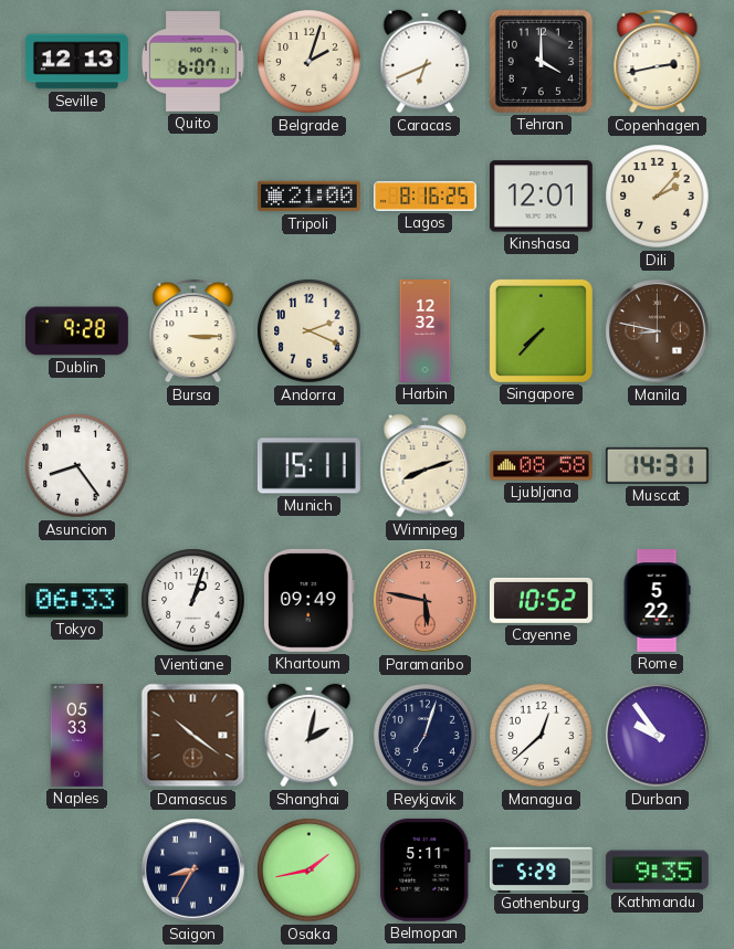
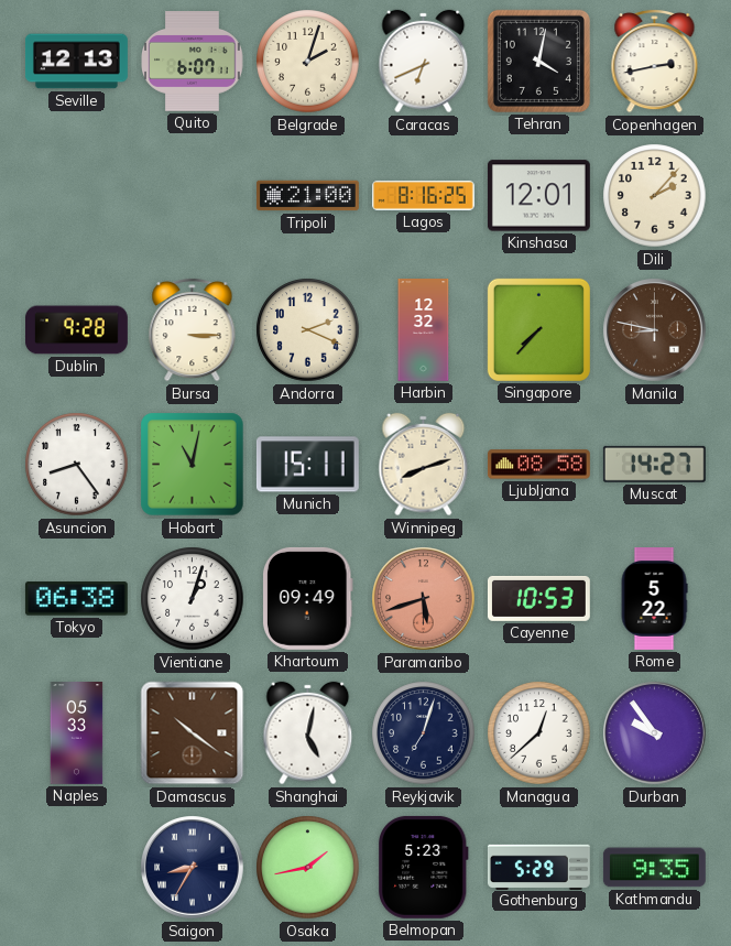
Tehran: 4:00 -> 4:02 (538, 61)
Hobart: none -> 11:02 (193, 465)
Muscat: 14:31 -> 14:27 (654, 464)
Tokyo: 06:33 -> 06:38 (76, 599)
Paramaribo: 5:47 -> 5:42 (424, 599)
Cayenne: 10:52 -> 10:53 (538, 598)
Shanghai: 2:02 -> 5:02 (308, 733)
Belmopan: 5:11 -> 5:23 (424, 867)
